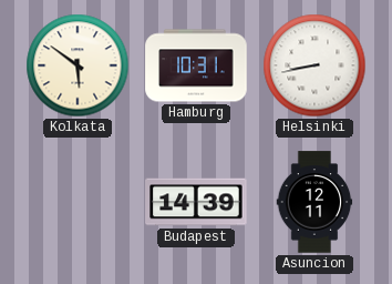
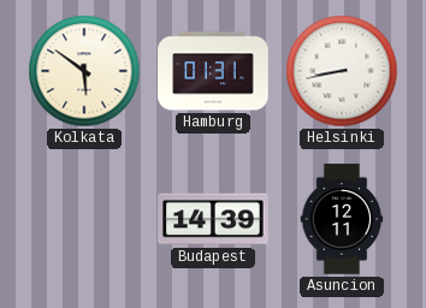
Hamburg: 10:31 -> 01:31 (213, 71)
